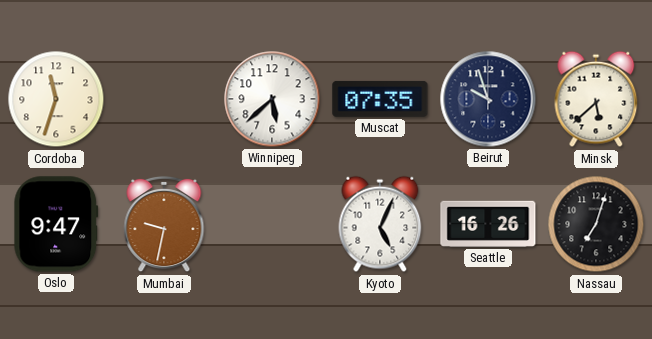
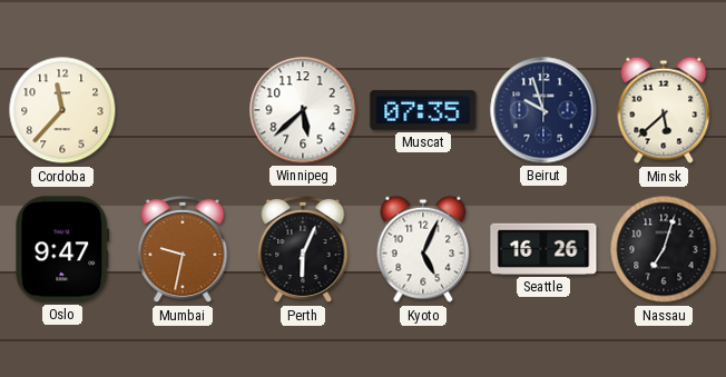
Cordoba: 11:33 -> 11:37 (62, 110)
Perth: none -> 6:04 (303, 249)
